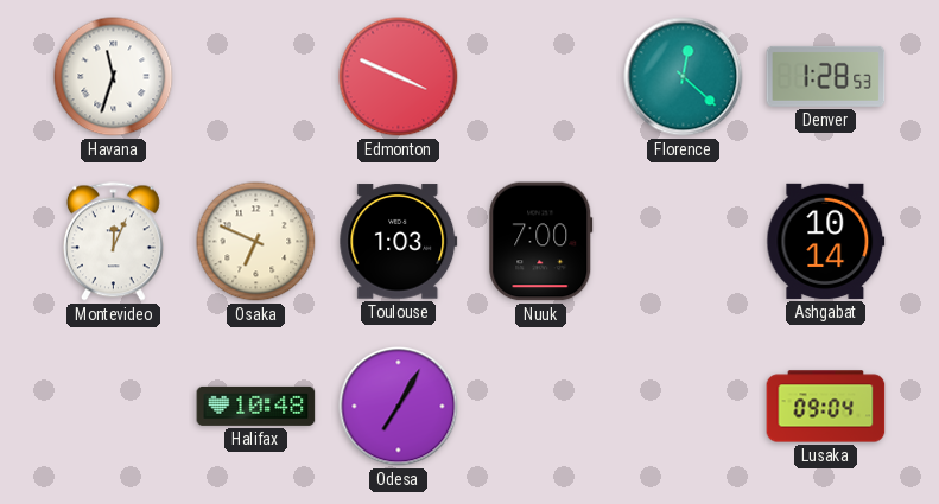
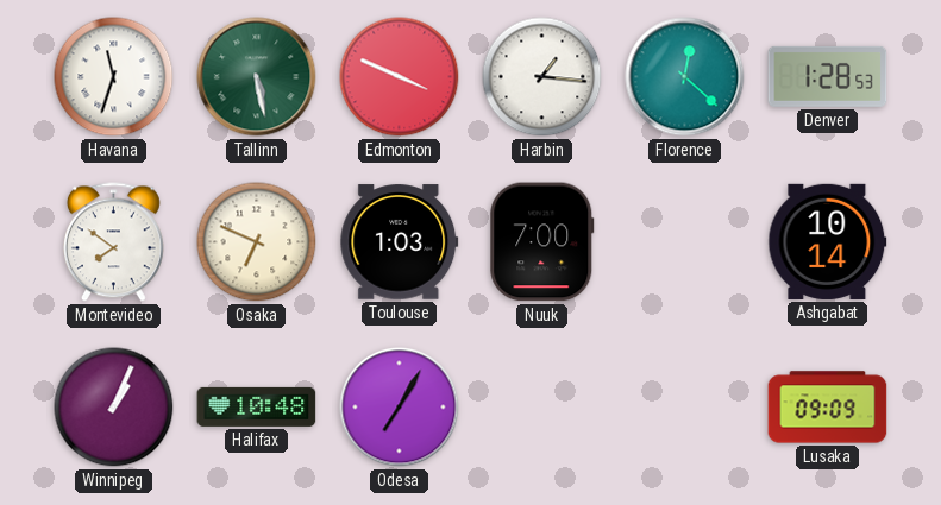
Tallinn: none -> 5:28 (257, 77)
Harbin: none -> 1:16 (542, 77)
Montevideo: 12:04 -> 7:51 (113, 242)
Winnipeg: none -> 1:04 (114, 408)
Lusaka: 09:04 -> 09:09 (828, 408)
